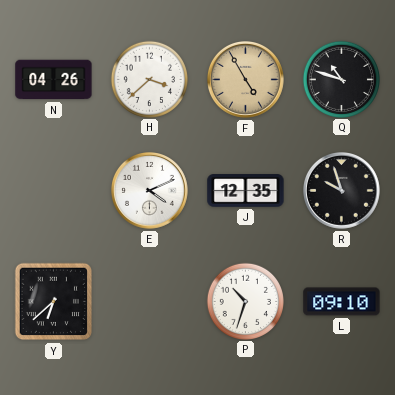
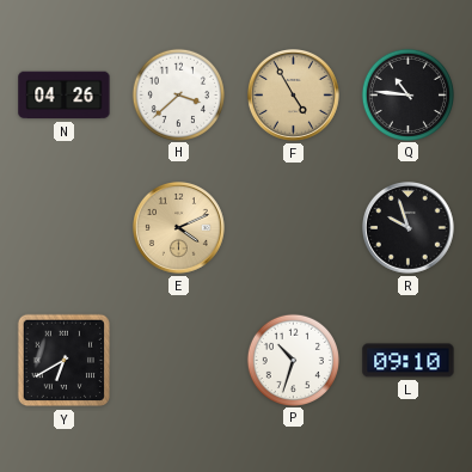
Q: 10:48 -> 10:46 (407, 94)
E dial: white -> champagne (179, 228)
J: 12:35 -> none (246, 191)
Y: 6:38 -> 6:40 (65, 361)
